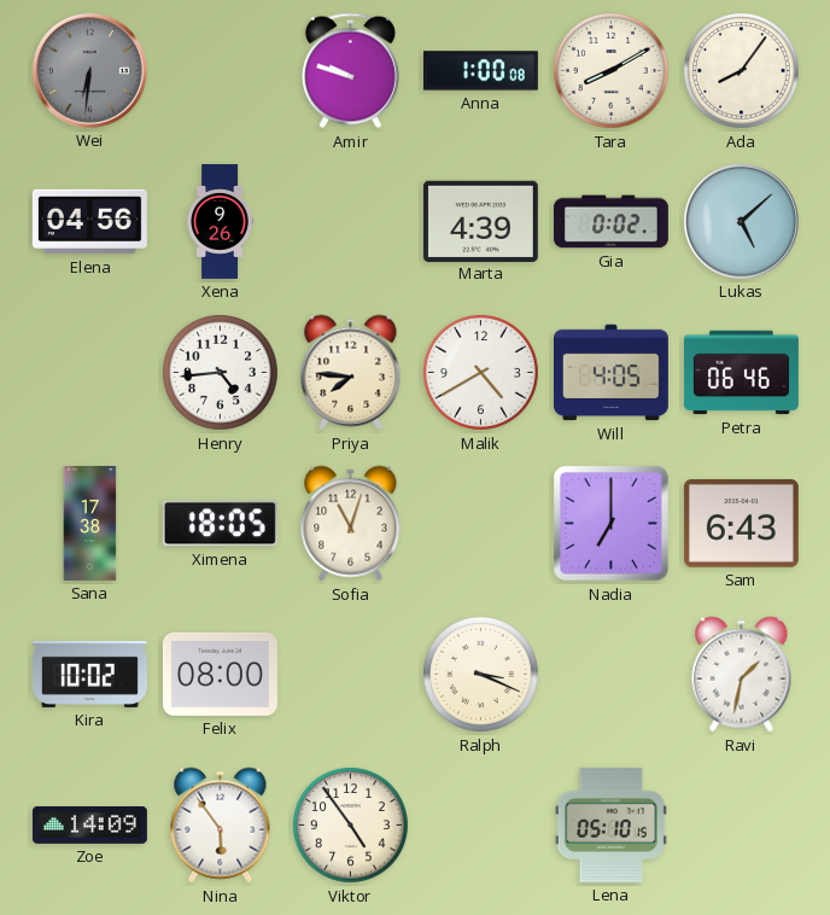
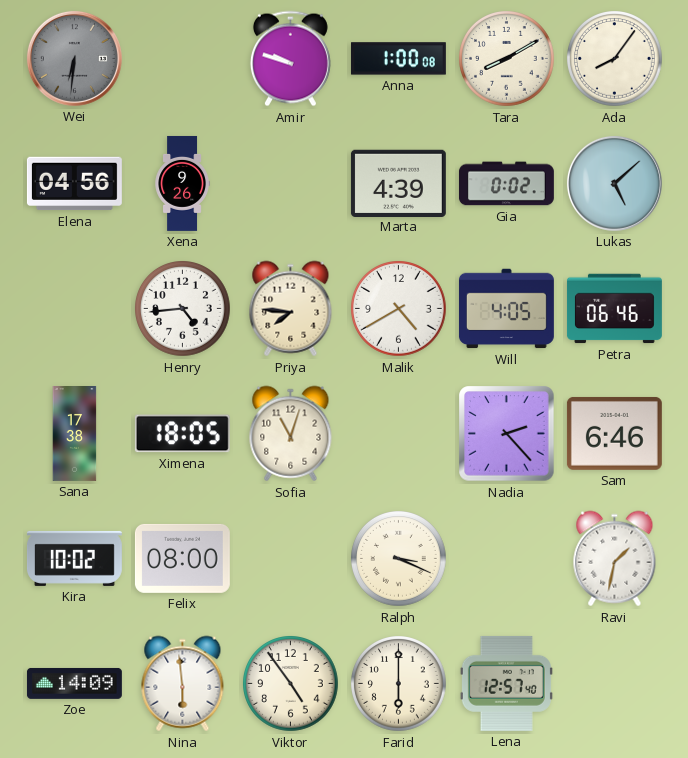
Nadia: 7:00 -> 2:23 (507, 434)
Sam: 6:43 -> 6:46 (614, 433)
Nina: 5:54 -> 5:59 (183, 684)
Farid: none -> 6:00 (399, 684)
Lena: 05:10 -> 12:57 (506, 683)
